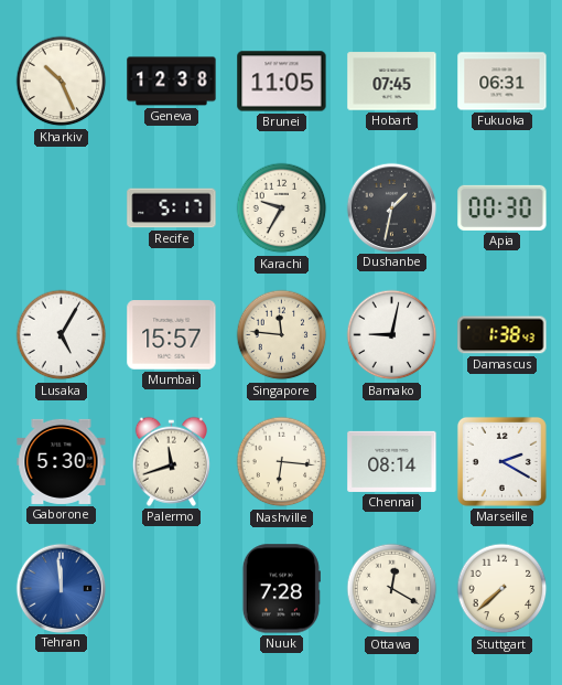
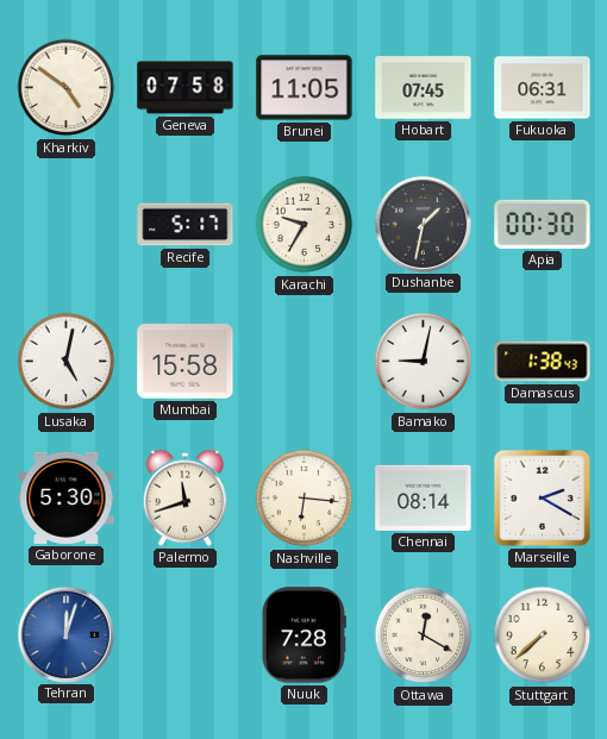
Kharkiv: 10:26 -> 4:51 (67, 88)
Geneva: 12:38 -> 07:58 (186, 88)
Lusaka: 5:05 -> 5:02 (67, 362)
Mumbai: 15:57 -> 15:58 (186, 362)
Singapore: 11:46 -> none (282, 335)
Tehran: 11:59 -> 12:03 (65, 634)
